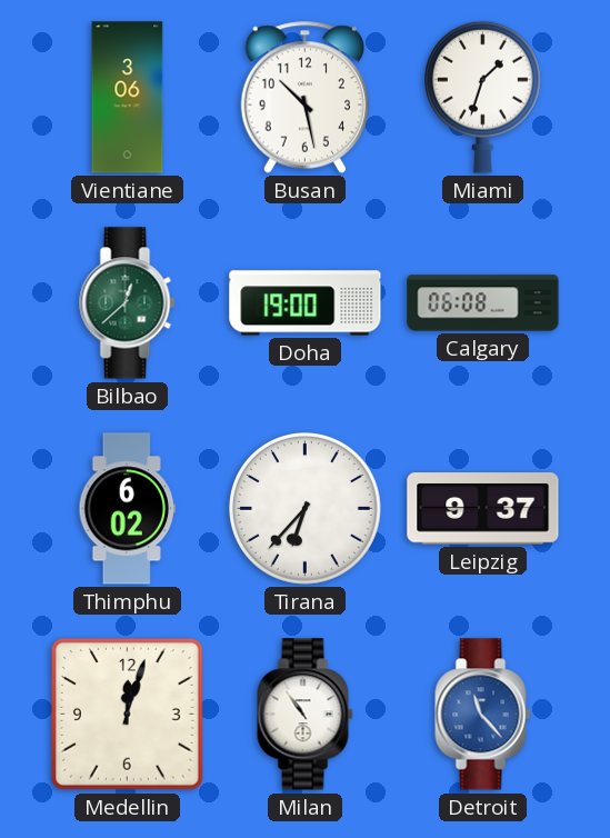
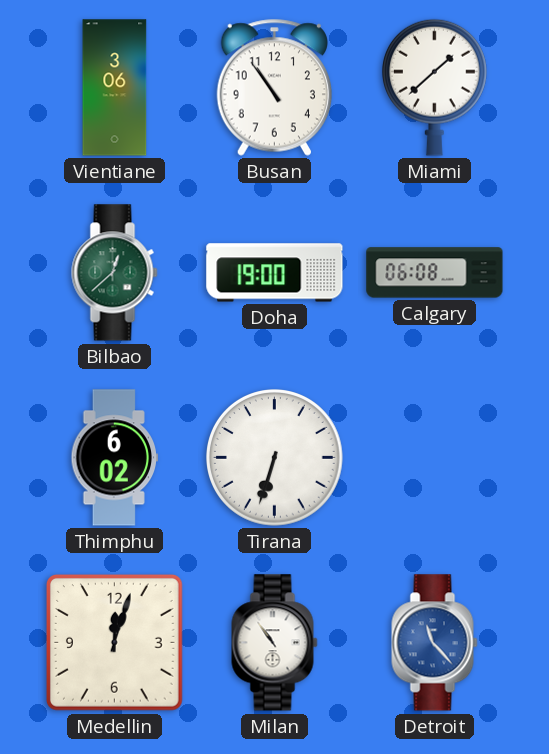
Busan: 10:28 -> 10:54 (274, 87)
Miami: 1:33 -> 1:38 (434, 87)
Tirana: 6:37 -> 6:33 (275, 458)
Leipzig: 9:37 -> none (483, 509)
